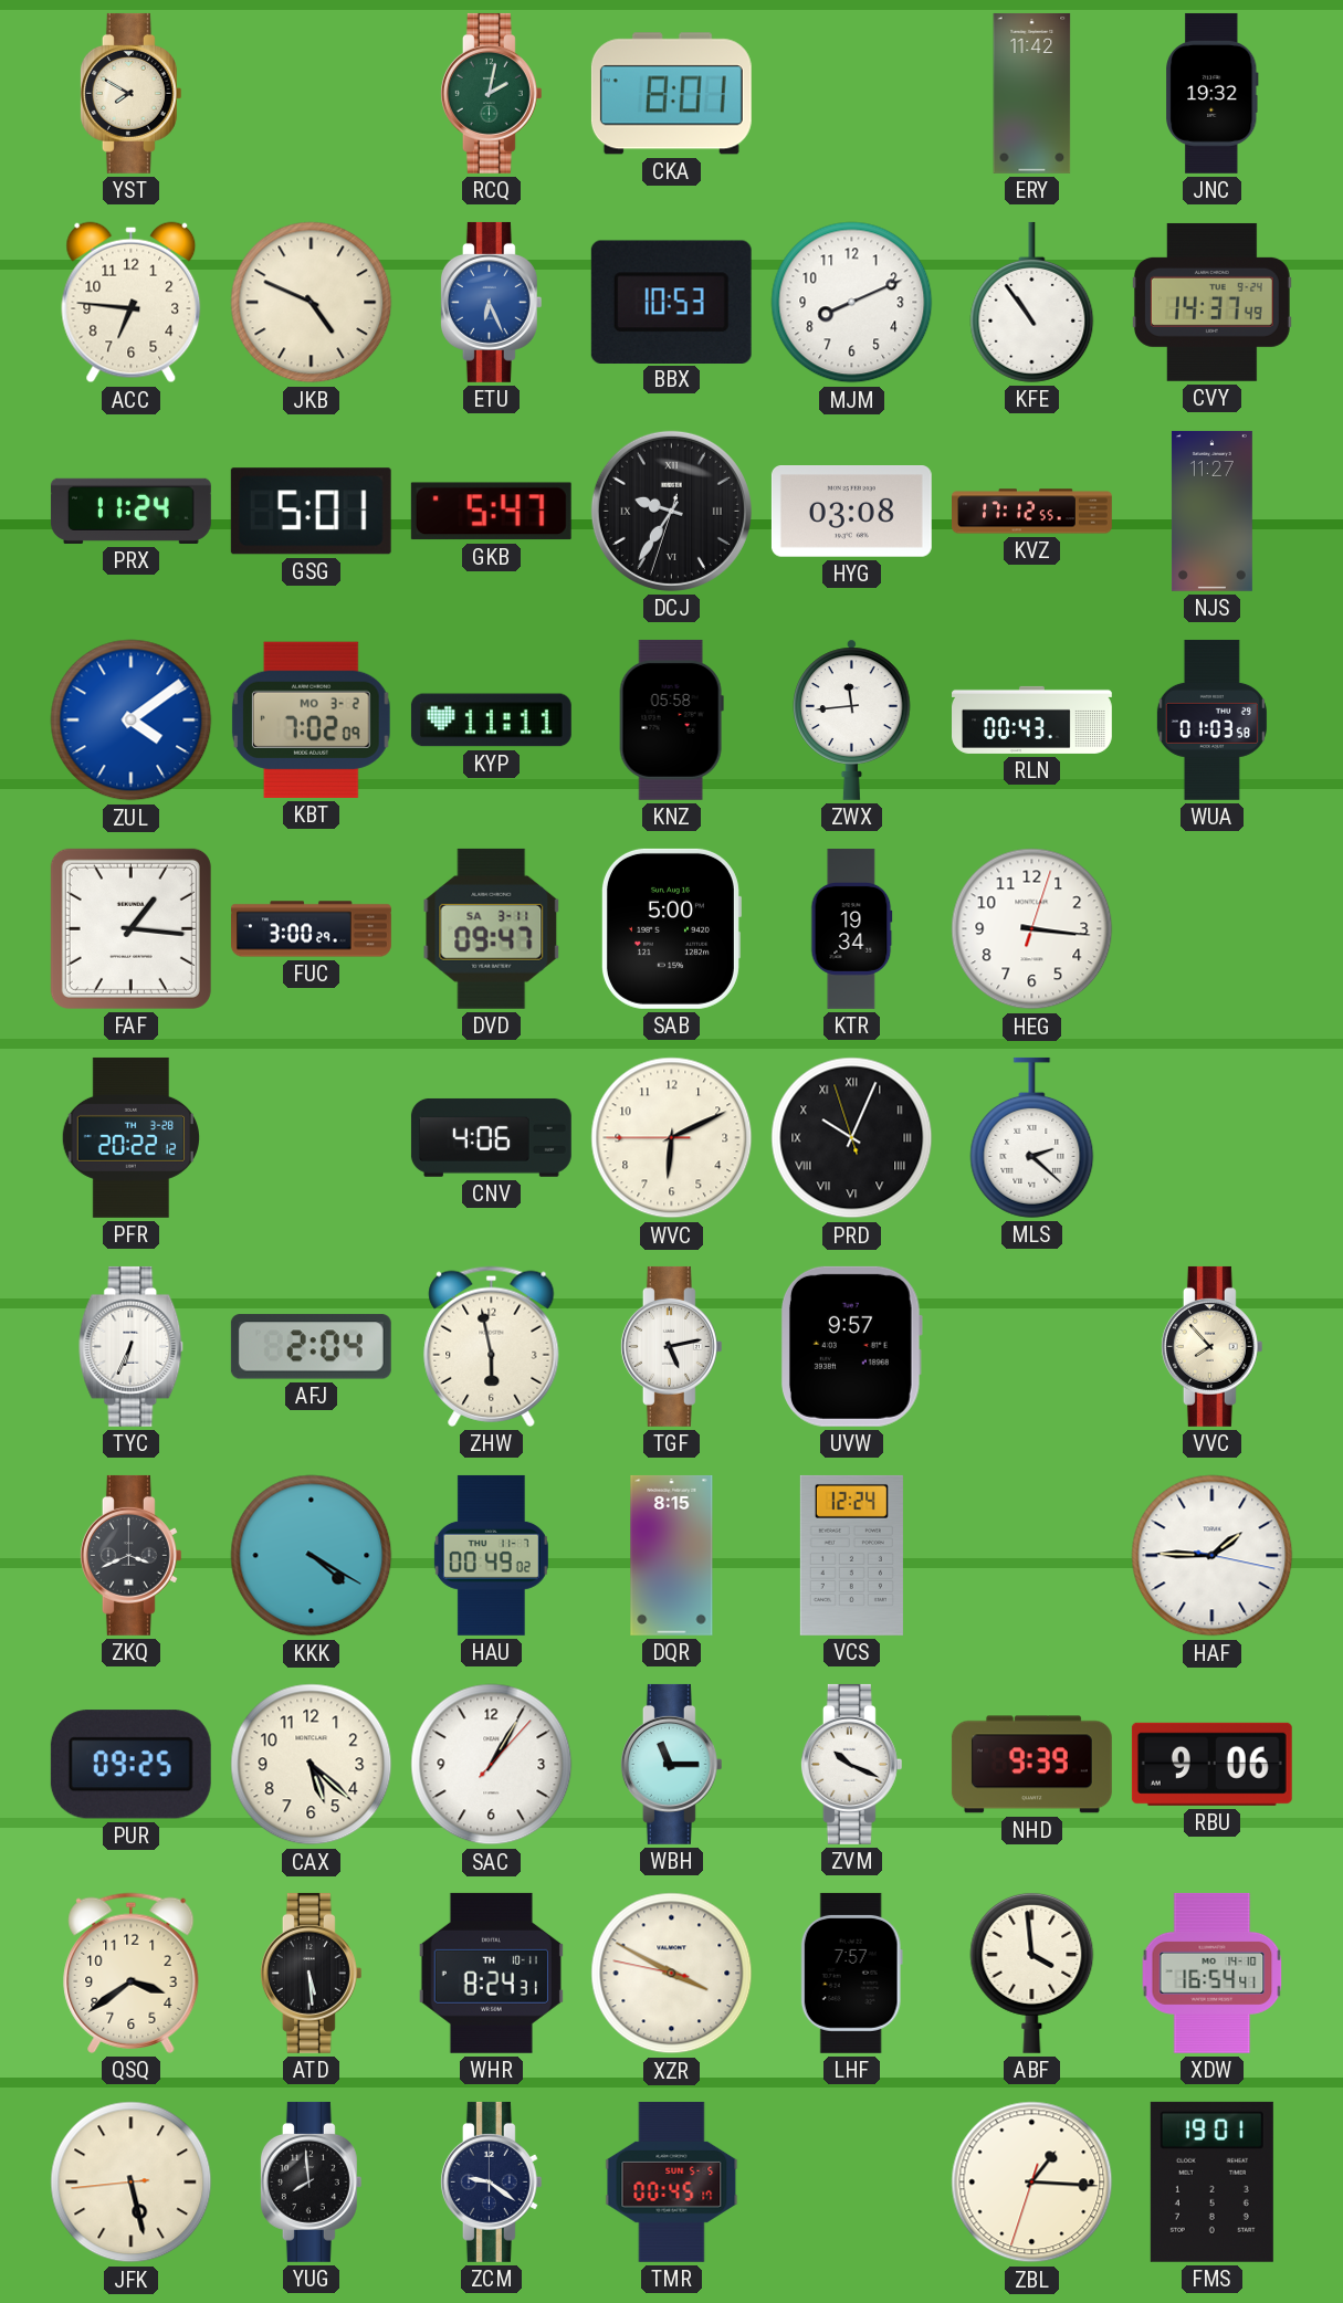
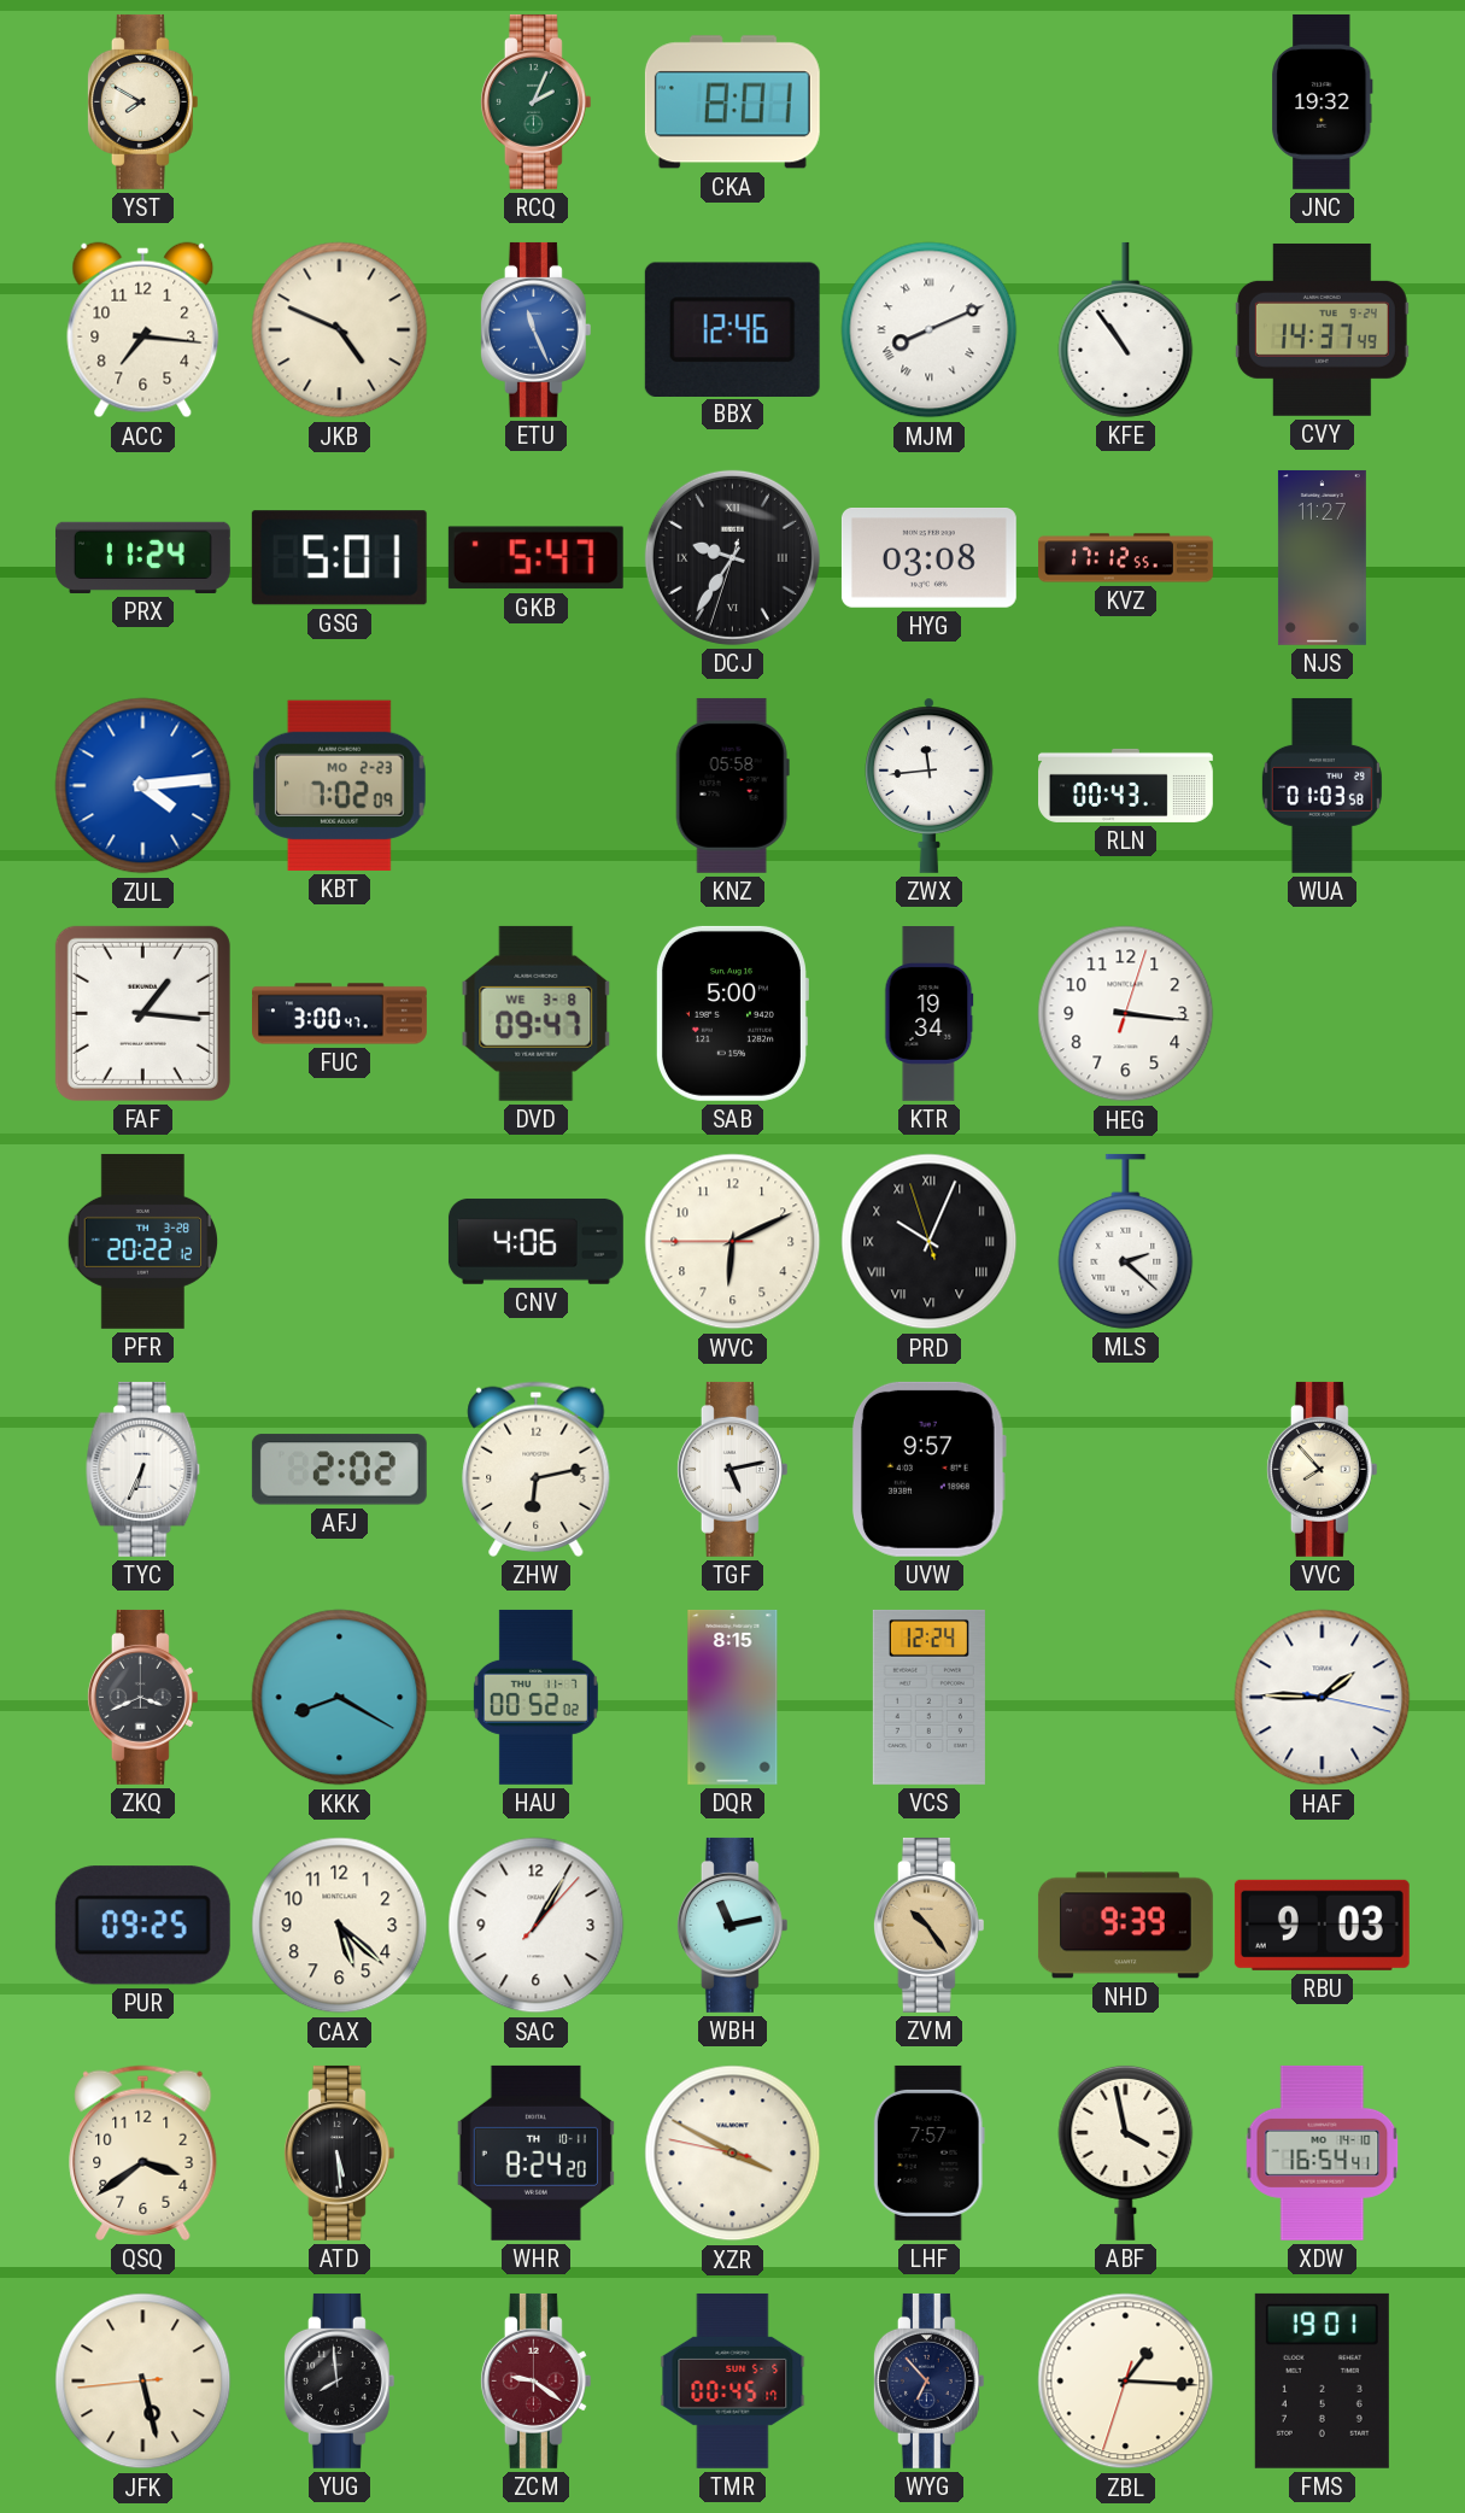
RCQ: 2:02 -> 2:04 (535, 101)
ERY: 11:42 -> none (1032, 93)
ACC: 6:46 -> 7:16 (143, 330)
ETU: 6:26 -> 11:26 (535, 329)
BBX: 10:53 -> 12:46 (732, 329)
MJM numerals: Arabic -> Roman (930, 330)
ZUL: 4:09 -> 4:14 (143, 786)
KBT date: MO 3-2 -> MO 2-23 (339, 785)
KYP: 11:11 -> none (491, 721)
FUC: 3:00:29 -> 3:00:47 (340, 1014)
DVD date: SA 3-11 -> WE 3-8 (537, 1013)
AFJ: 2:04 -> 2:02 (339, 1470)
ZHW: 5:58 -> 6:13 (537, 1469)
KKK: 4:20 -> 8:20 (340, 1698)
HAU: 00:49 -> 00:52 (535, 1697)
WBH: 11:15 -> 11:13 (732, 1925)
ZVM: 10:19 -> 10:24 (928, 1925)
ZVM dial: white -> champagne (928, 1925)
RBU: 9:06 -> 9:03 (1322, 1925)
WHR: 8:24:31 -> 8:24:20 (535, 2152)
ABF: 3:59 -> 3:58 (1126, 2152)
ZCM dial: navy -> burgundy (535, 2380)
WYG: none -> 6:53 (928, 2380)
